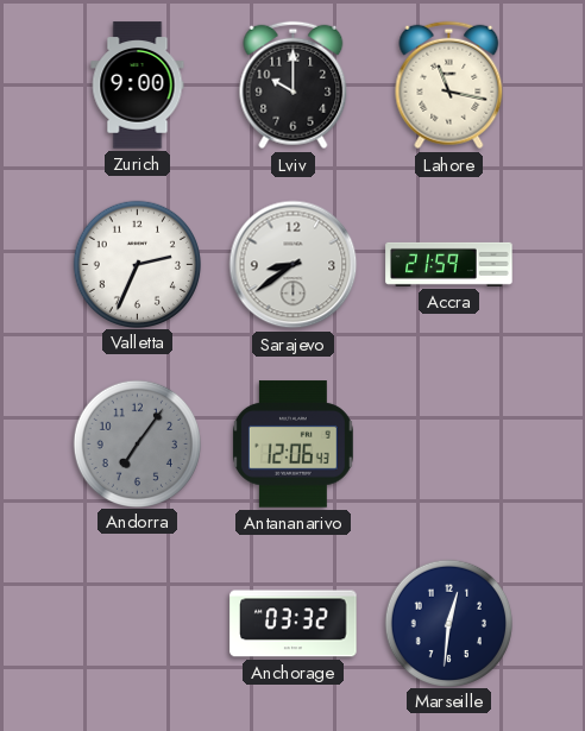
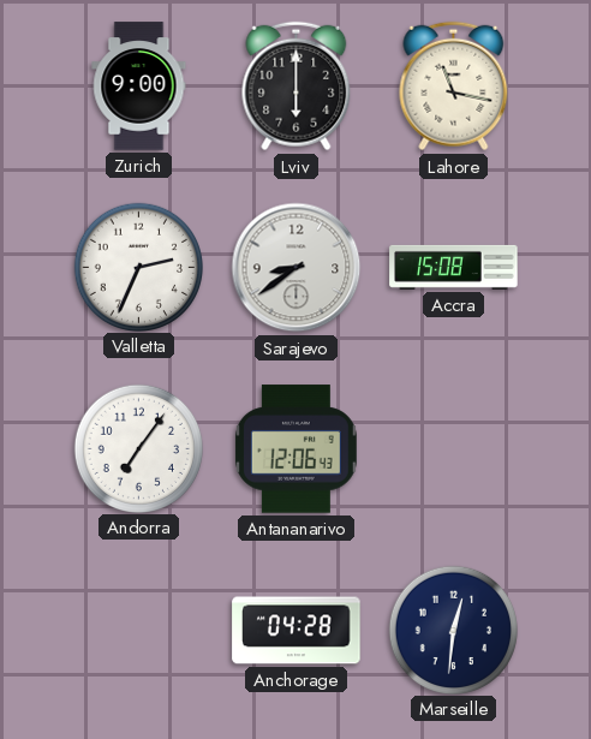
Lviv: 10:00 -> 6:00 (297, 87)
Accra: 21:59 -> 15:08 (454, 267)
Andorra dial: grey -> white (138, 448)
Anchorage: 03:32 -> 04:28 (297, 631)
